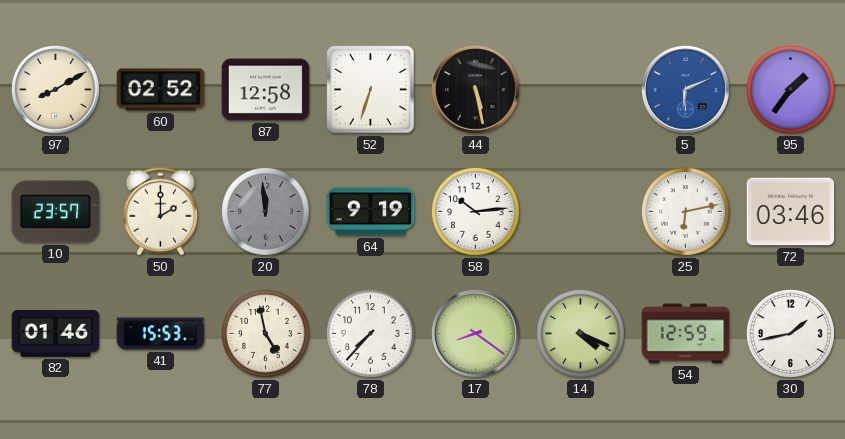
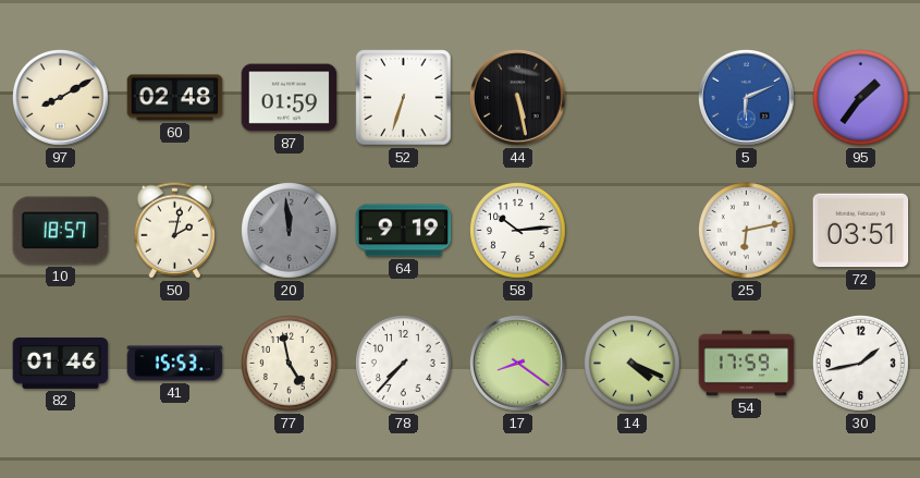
60: 02:52 -> 02:48 (175, 98)
87: 12:58 -> 01:59 (290, 98)
10: 23:57 -> 18:57 (61, 231)
50: 2:00 -> 2:02 (174, 231)
72: 03:46 -> 03:51 (861, 231)
54: 12:59 -> 17:59 (747, 364)
